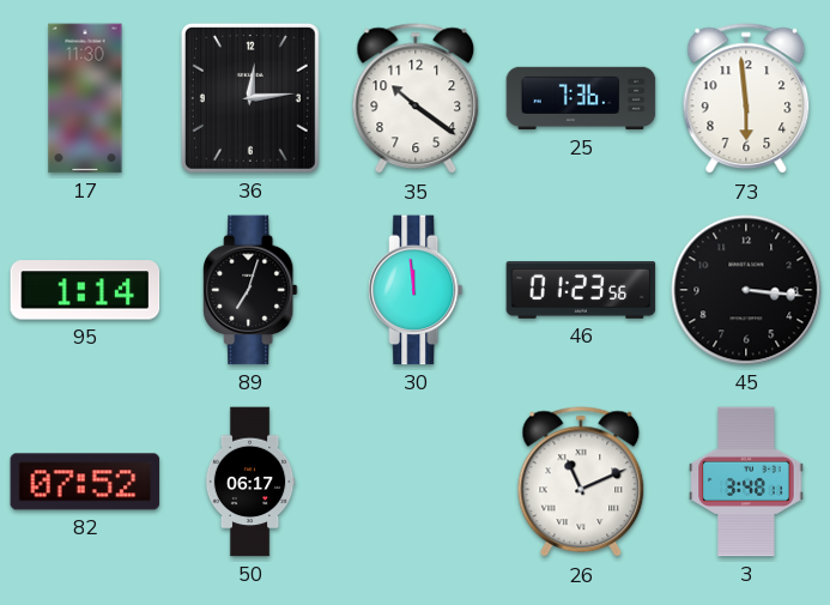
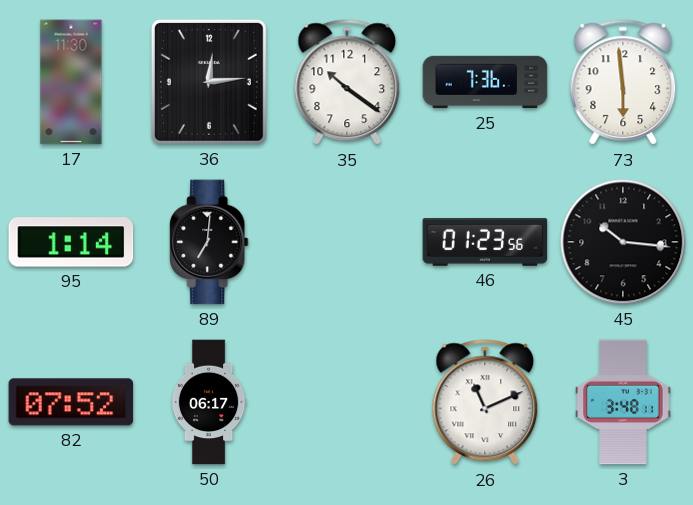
89: 7:03 -> 7:01 (209, 242)
30: 11:59 -> none (416, 290)
45: 3:16 -> 10:16 (623, 242)
